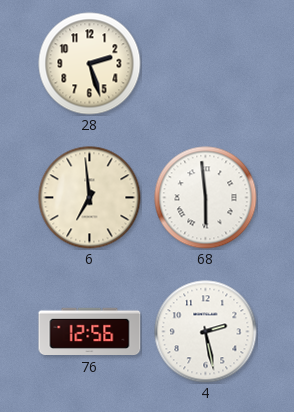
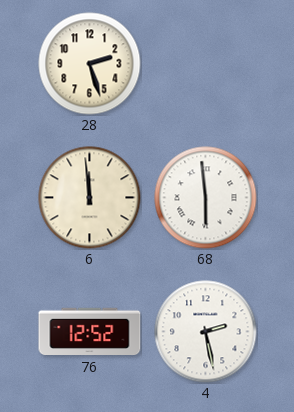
6: 6:59 -> 11:59 (90, 198)
76: 12:56 -> 12:52 (90, 332)
